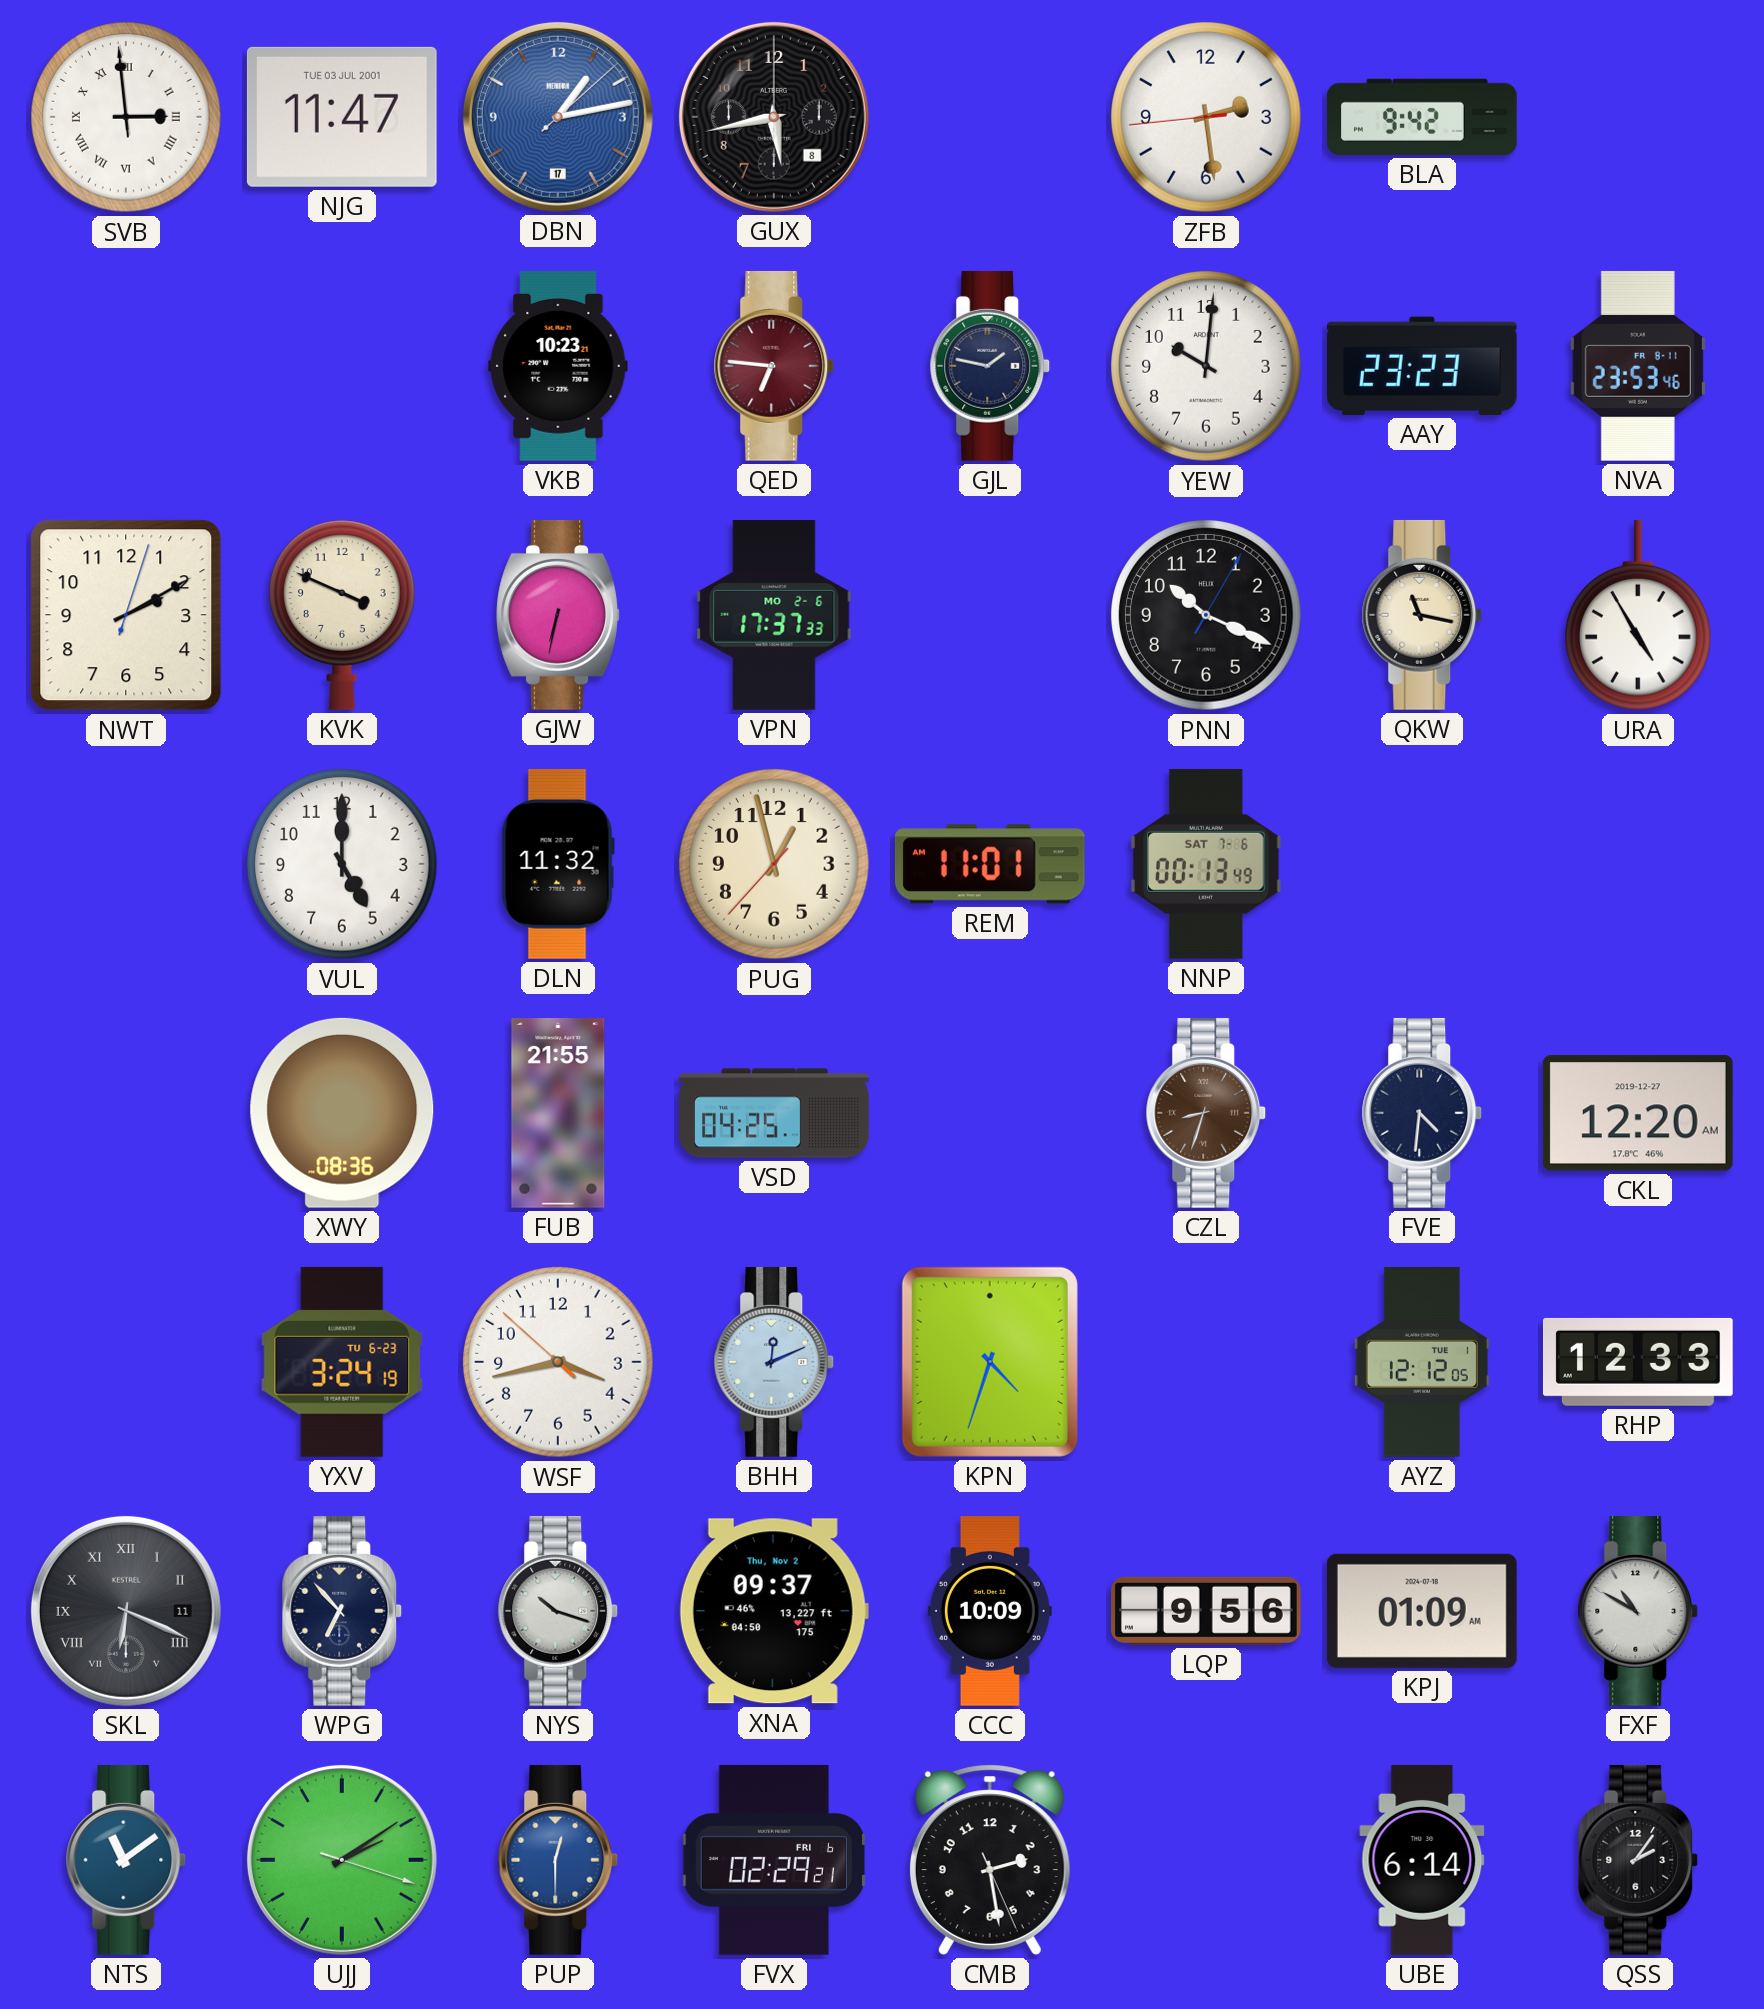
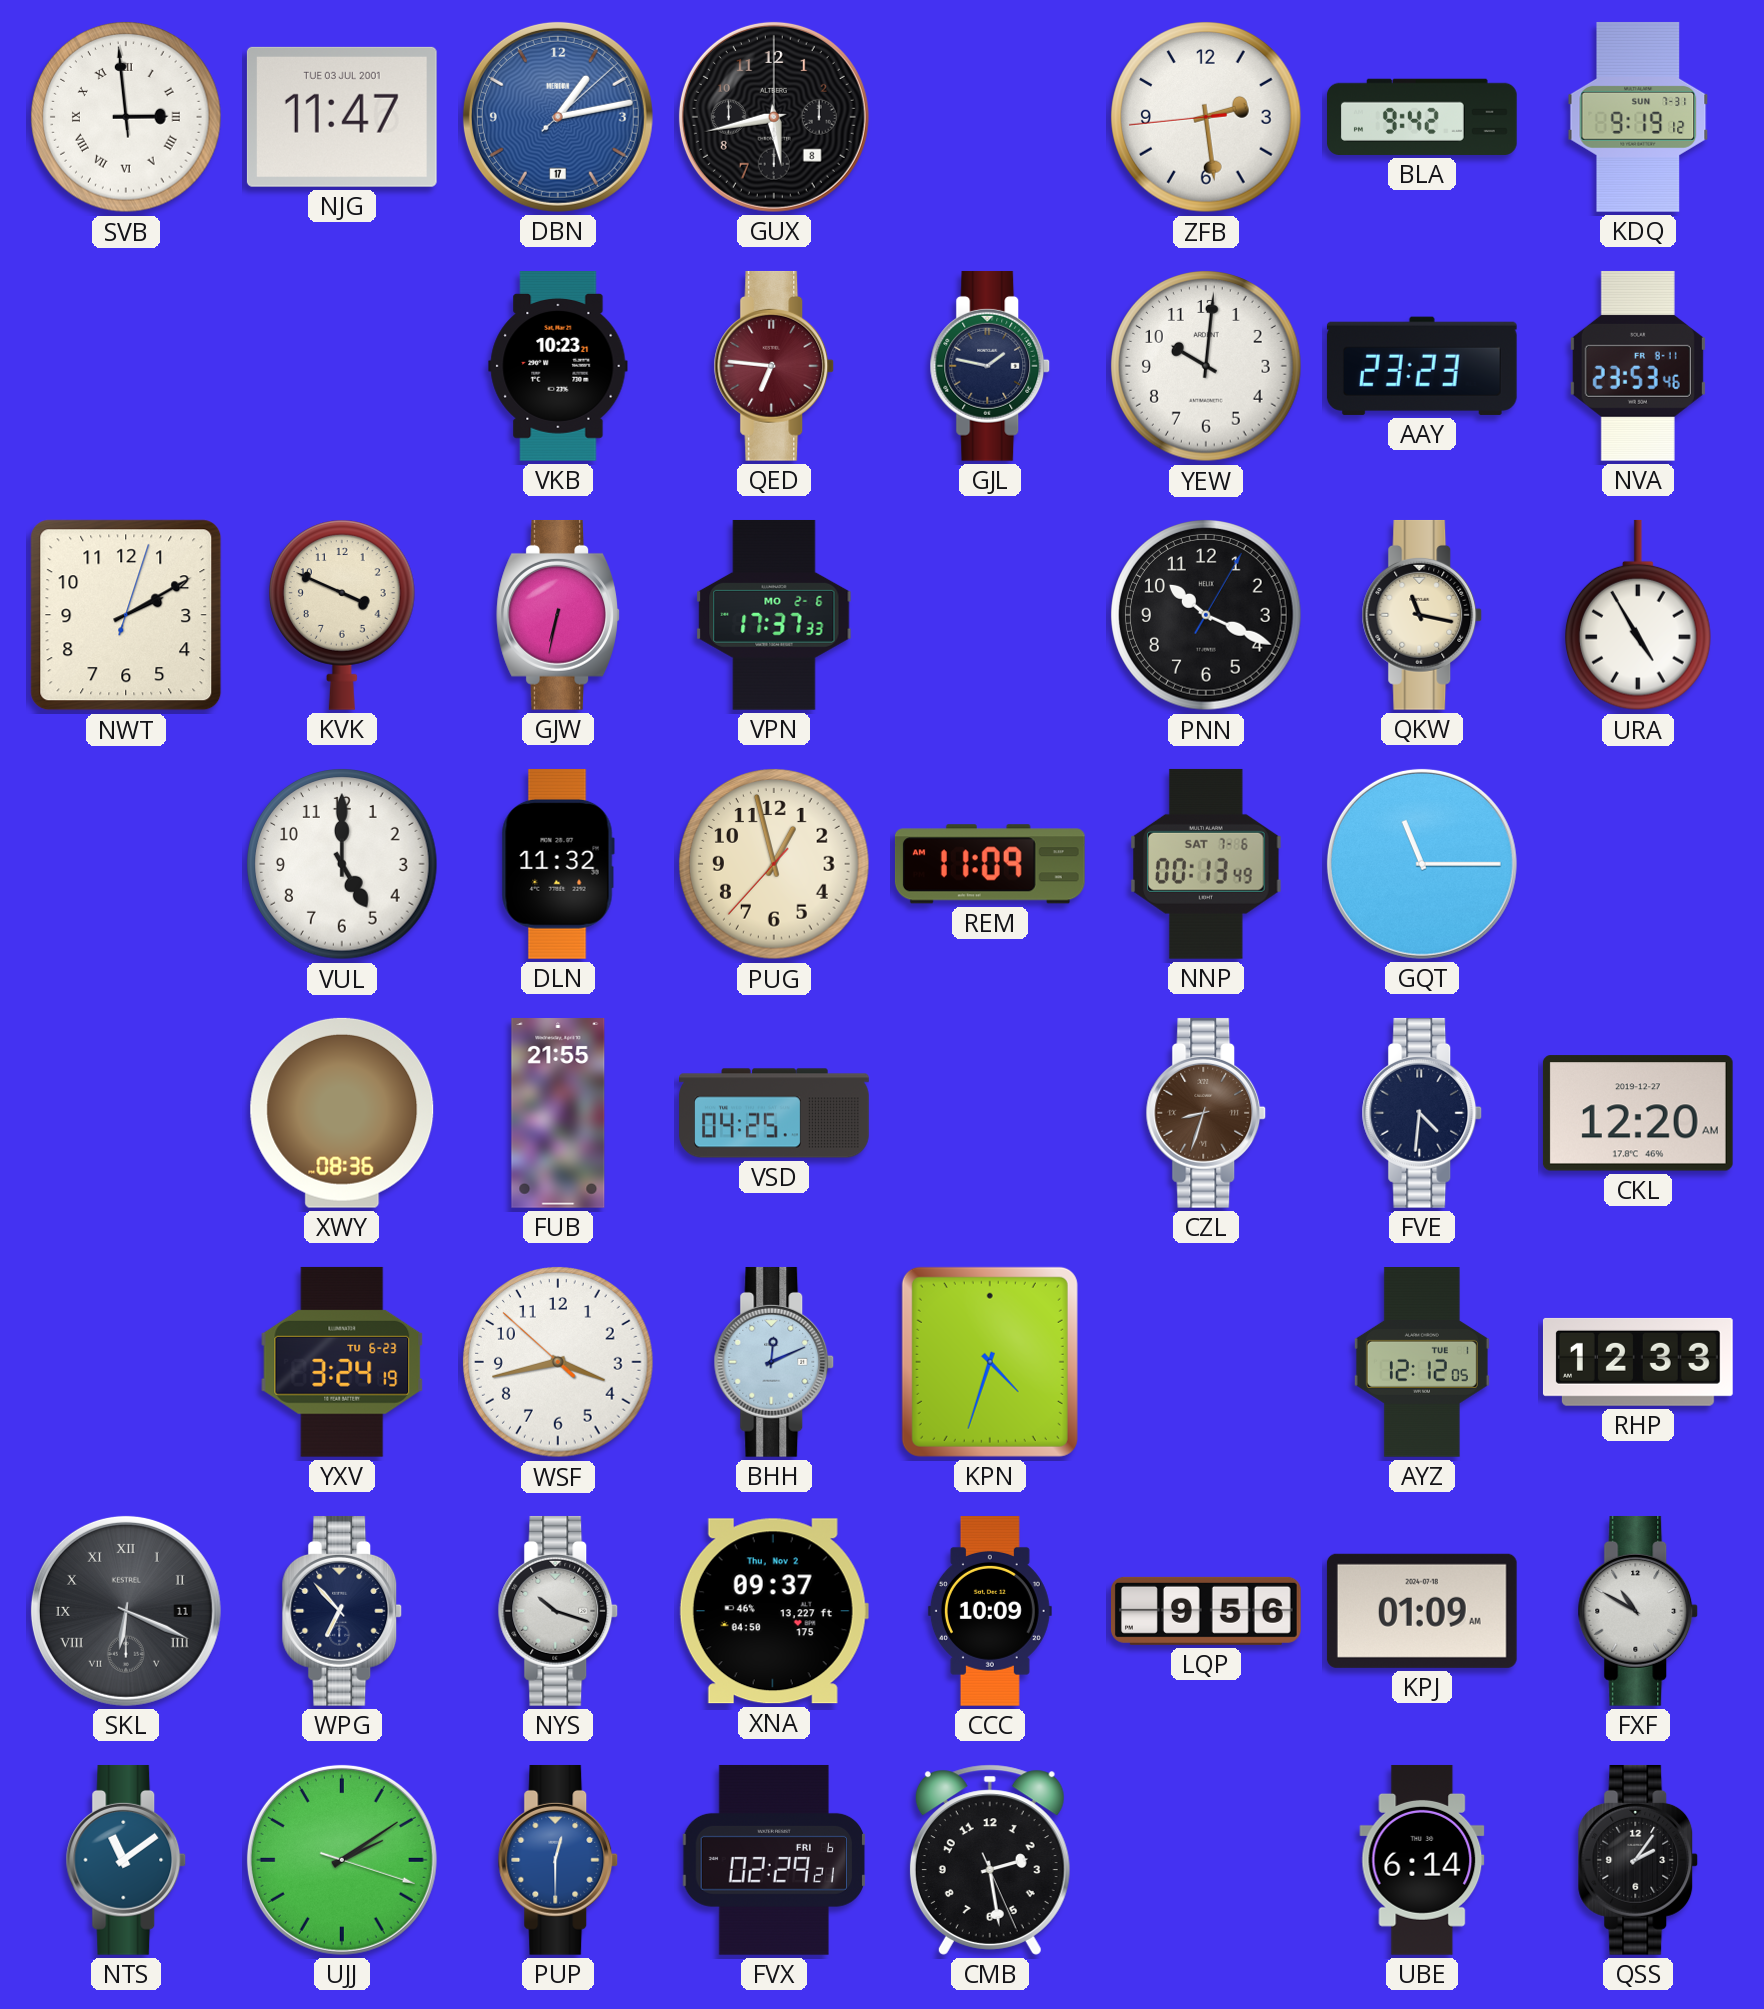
KDQ: none -> 9:19 (1638, 117)
REM: 11:01 -> 11:09 (990, 864)
GQT: none -> 11:15 (1422, 864)
